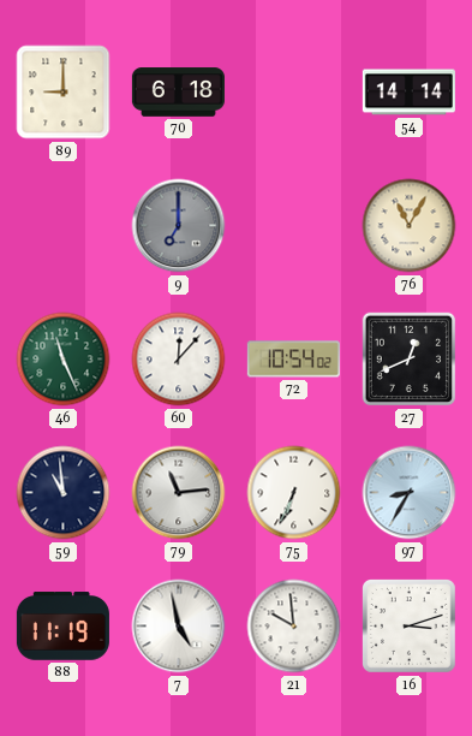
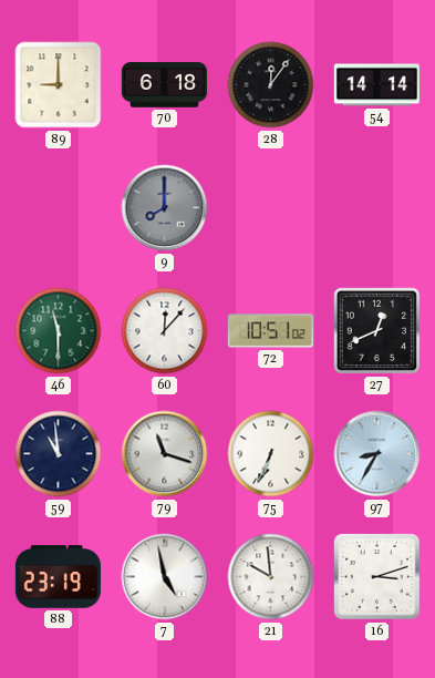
28: none -> 12:06 (271, 85)
9: 7:00 -> 8:00 (165, 208)
76: 11:05 -> none (410, 226)
46: 11:26 -> 11:30 (59, 331)
72: 10:54 -> 10:51 (270, 331)
79: 11:14 -> 11:18 (165, 454)
88: 11:19 -> 23:19 (58, 577)
